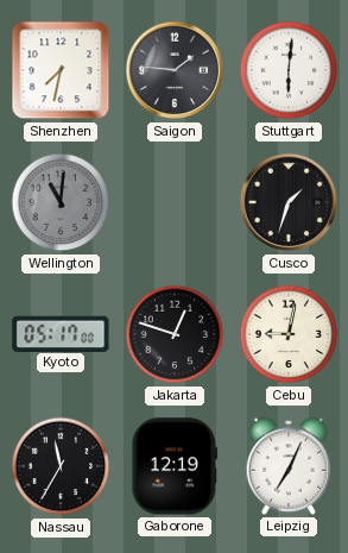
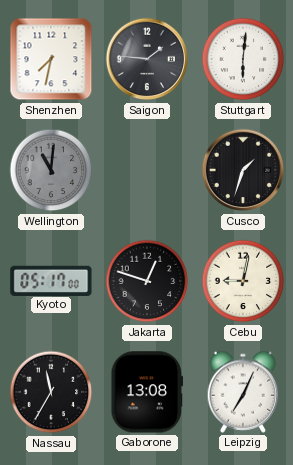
Gaborone: 12:19 -> 13:08 (147, 392)
